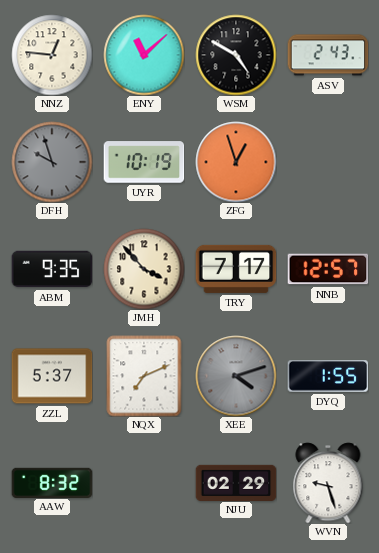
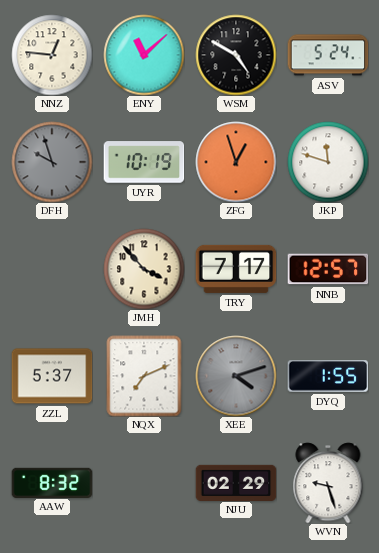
ASV: 2:43 -> 5:24 (328, 55)
JKP: none -> 11:48 (328, 162)
ABM: 9:35 -> none (52, 269)
